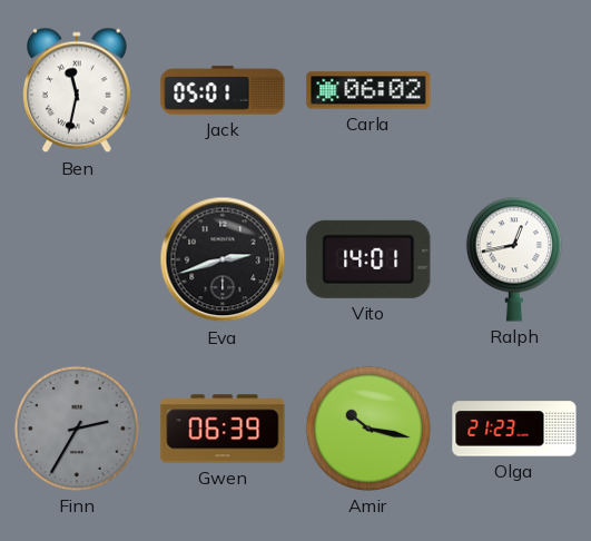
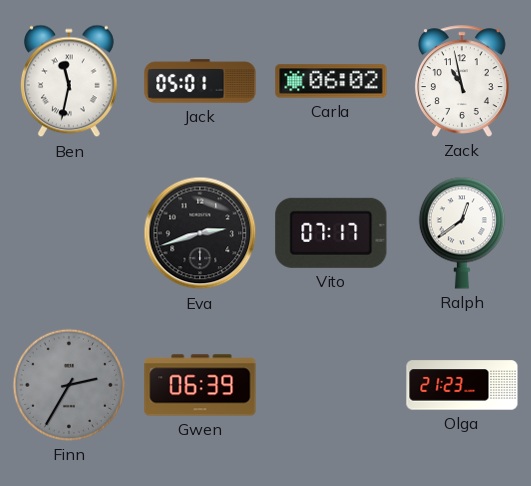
Zack: none -> 10:58 (462, 81)
Vito: 14:01 -> 07:17 (331, 233)
Ralph: 12:43 -> 12:39 (462, 233)
Amir: 10:17 -> none (368, 429)
